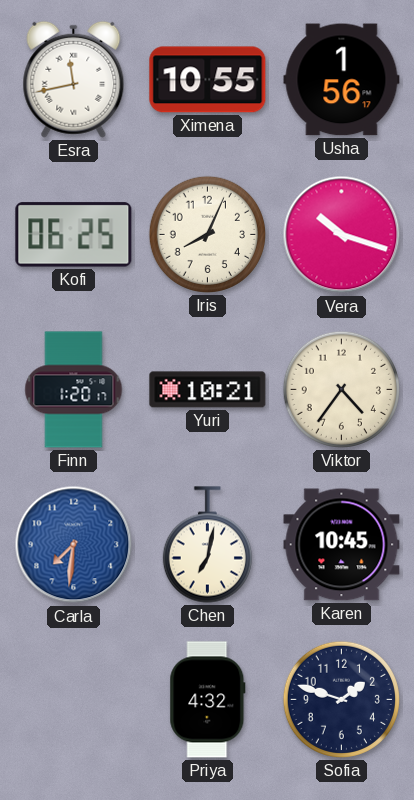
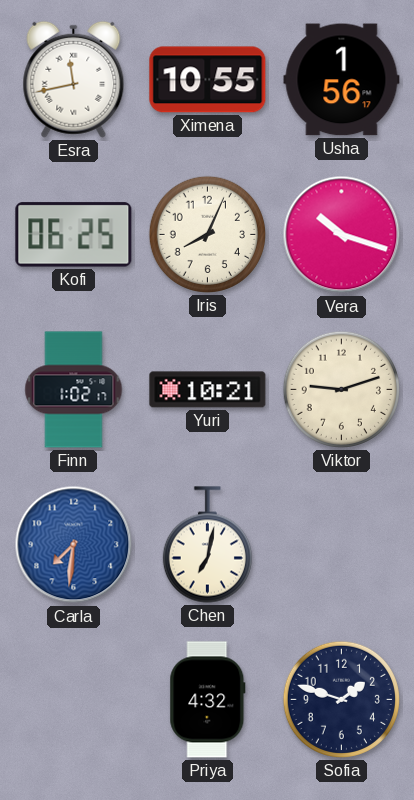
Finn: 1:20 -> 1:02 (74, 390)
Viktor: 4:36 -> 9:12 (341, 389)
Karen: 10:45 -> none (342, 545)
